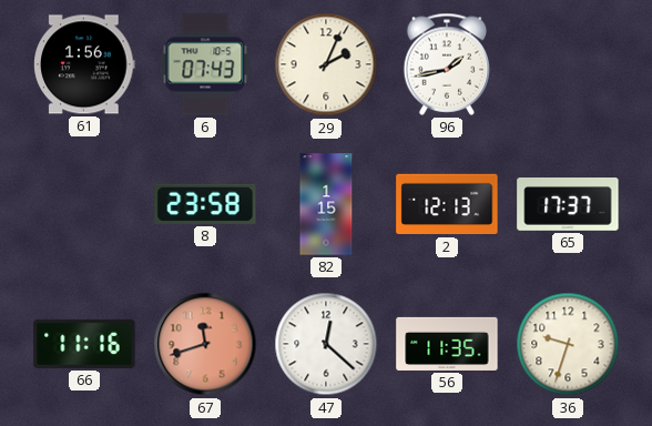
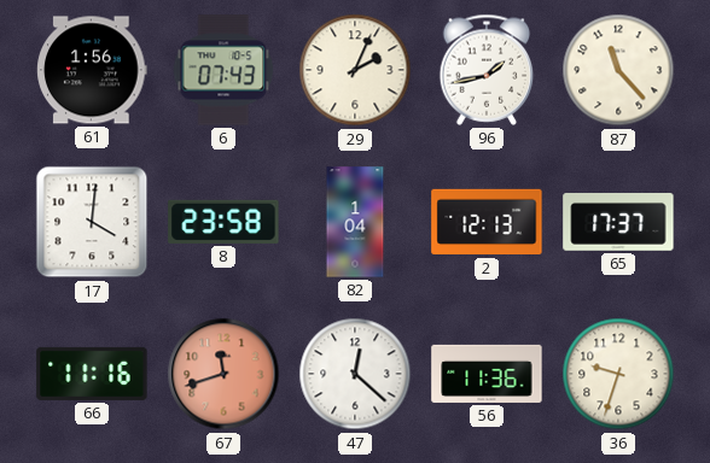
87: none -> 11:23 (618, 70)
17: none -> 4:01 (92, 222)
82: 1:15 -> 1:04 (355, 222)
56: 11:35 -> 11:36 (487, 374)
